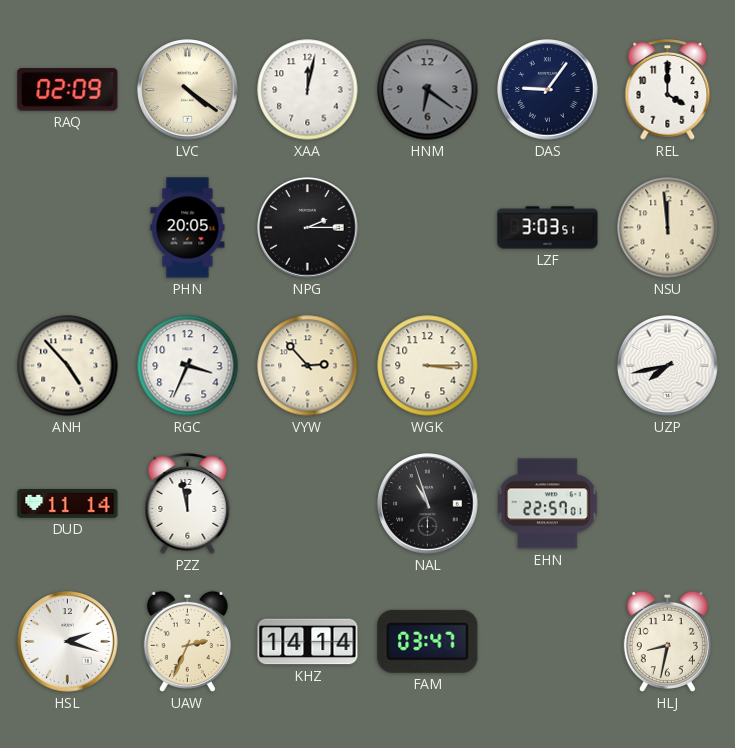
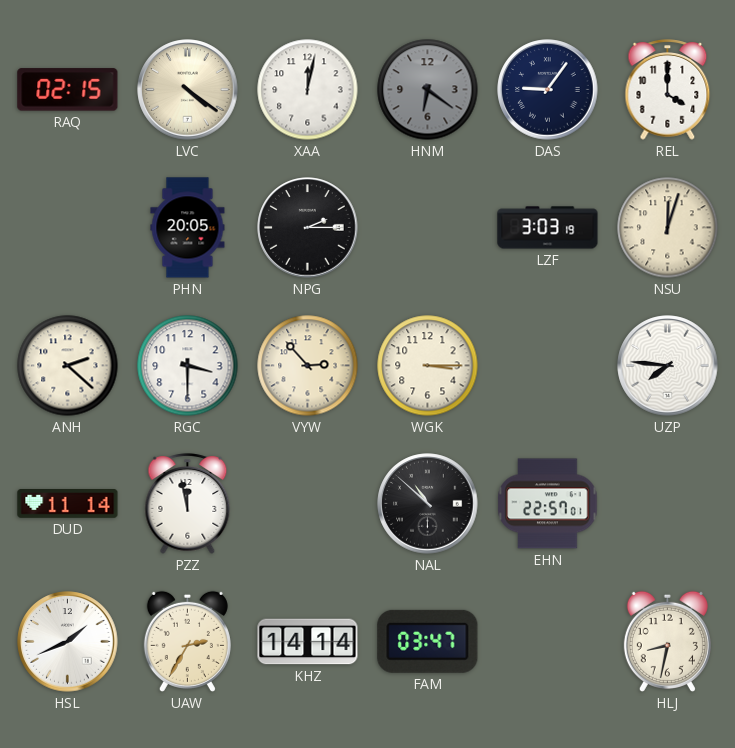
RAQ: 02:09 -> 02:15 (68, 90)
LZF: 3:03:51 -> 3:03:19 (548, 228)
NSU: 11:59 -> 12:03 (668, 228)
ANH: 4:53 -> 2:22 (68, 366)
RGC: 3:34 -> 3:30 (188, 366)
UZP: 7:43 -> 7:46 (668, 366)
NAL: 10:57 -> 10:52 (428, 504)
HSL: 2:18 -> 1:41 (68, 642)
UAW: 2:34 -> 2:35 (187, 641)
